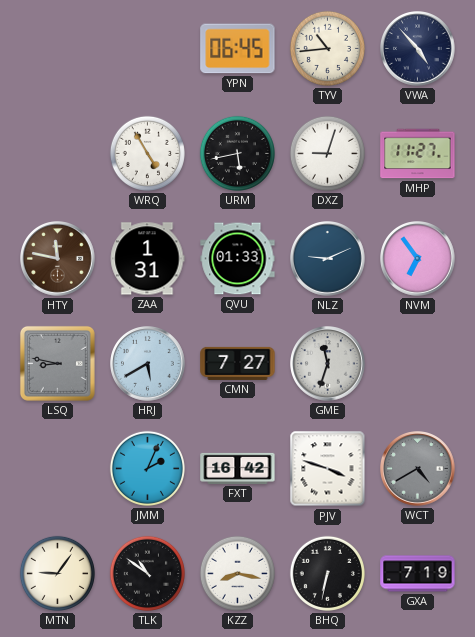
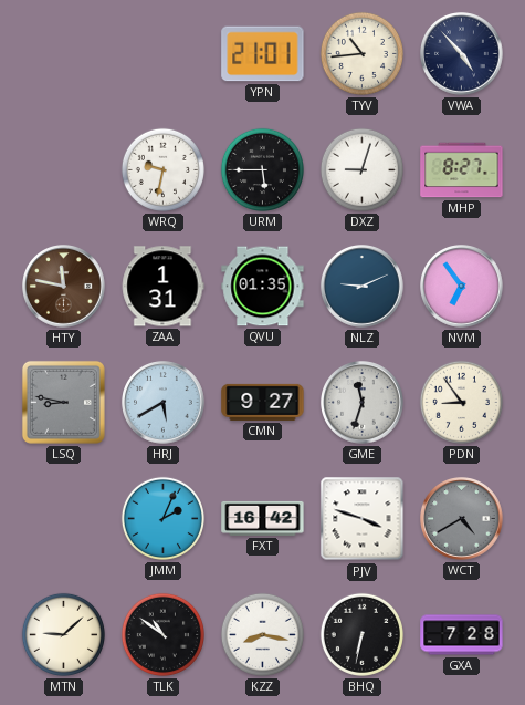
YPN: 06:45 -> 21:01 (263, 54)
WRQ: 4:55 -> 9:32 (162, 169)
URM: 5:43 -> 5:45 (262, 169)
MHP: 11:27 -> 8:27 (462, 170)
QVU: 01:33 -> 01:35 (263, 287)
CMN: 7:27 -> 9:27 (263, 402)
PDN: none -> 8:54 (461, 402)
MTN: 9:06 -> 9:08 (63, 634)
GXA: 7:19 -> 7:28 (462, 635)
